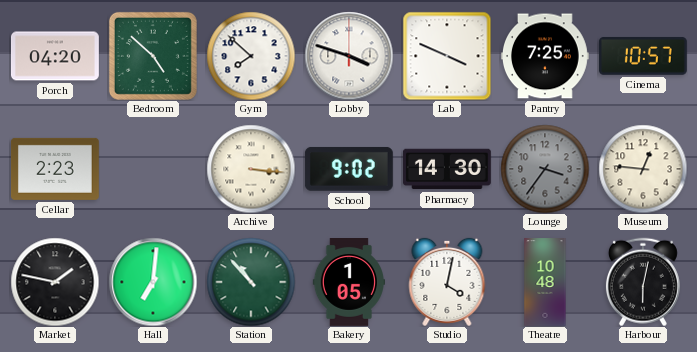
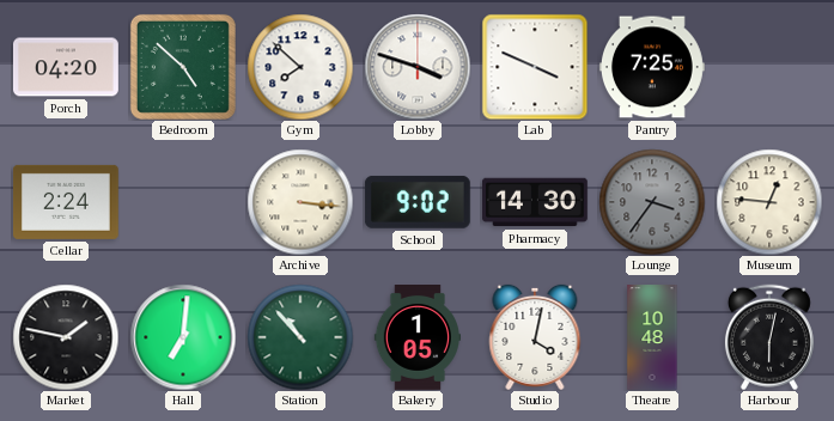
Cinema: 10:57 -> none (643, 56)
Cellar: 2:23 -> 2:24 (66, 202)
